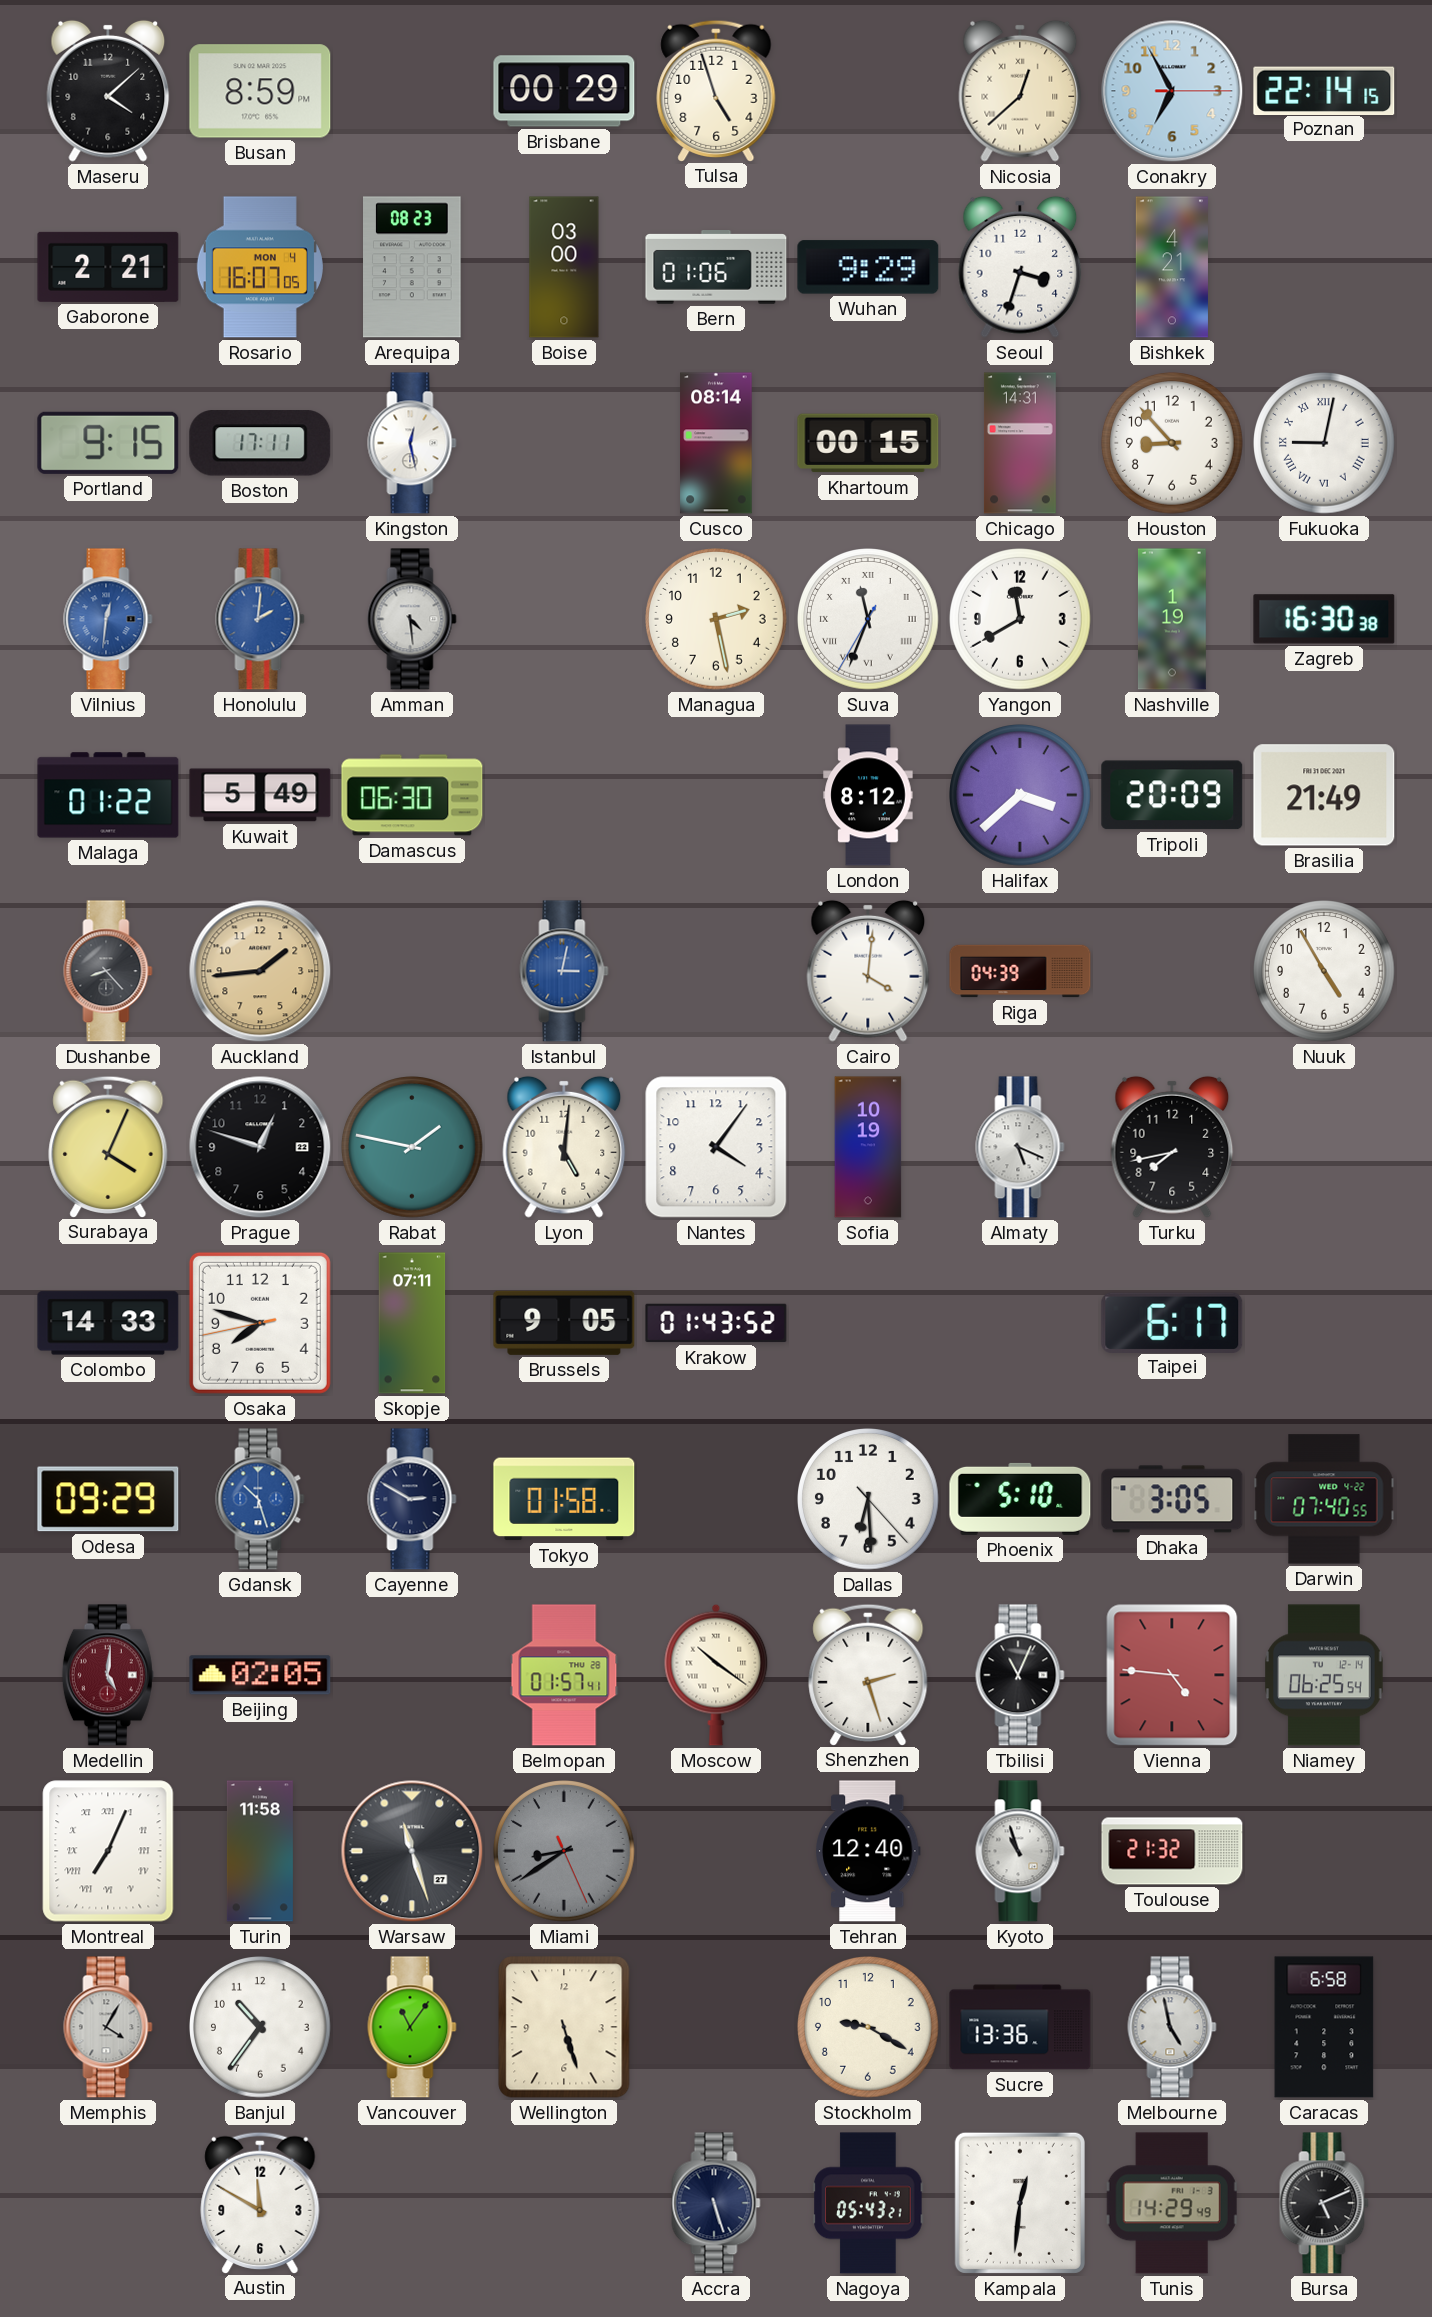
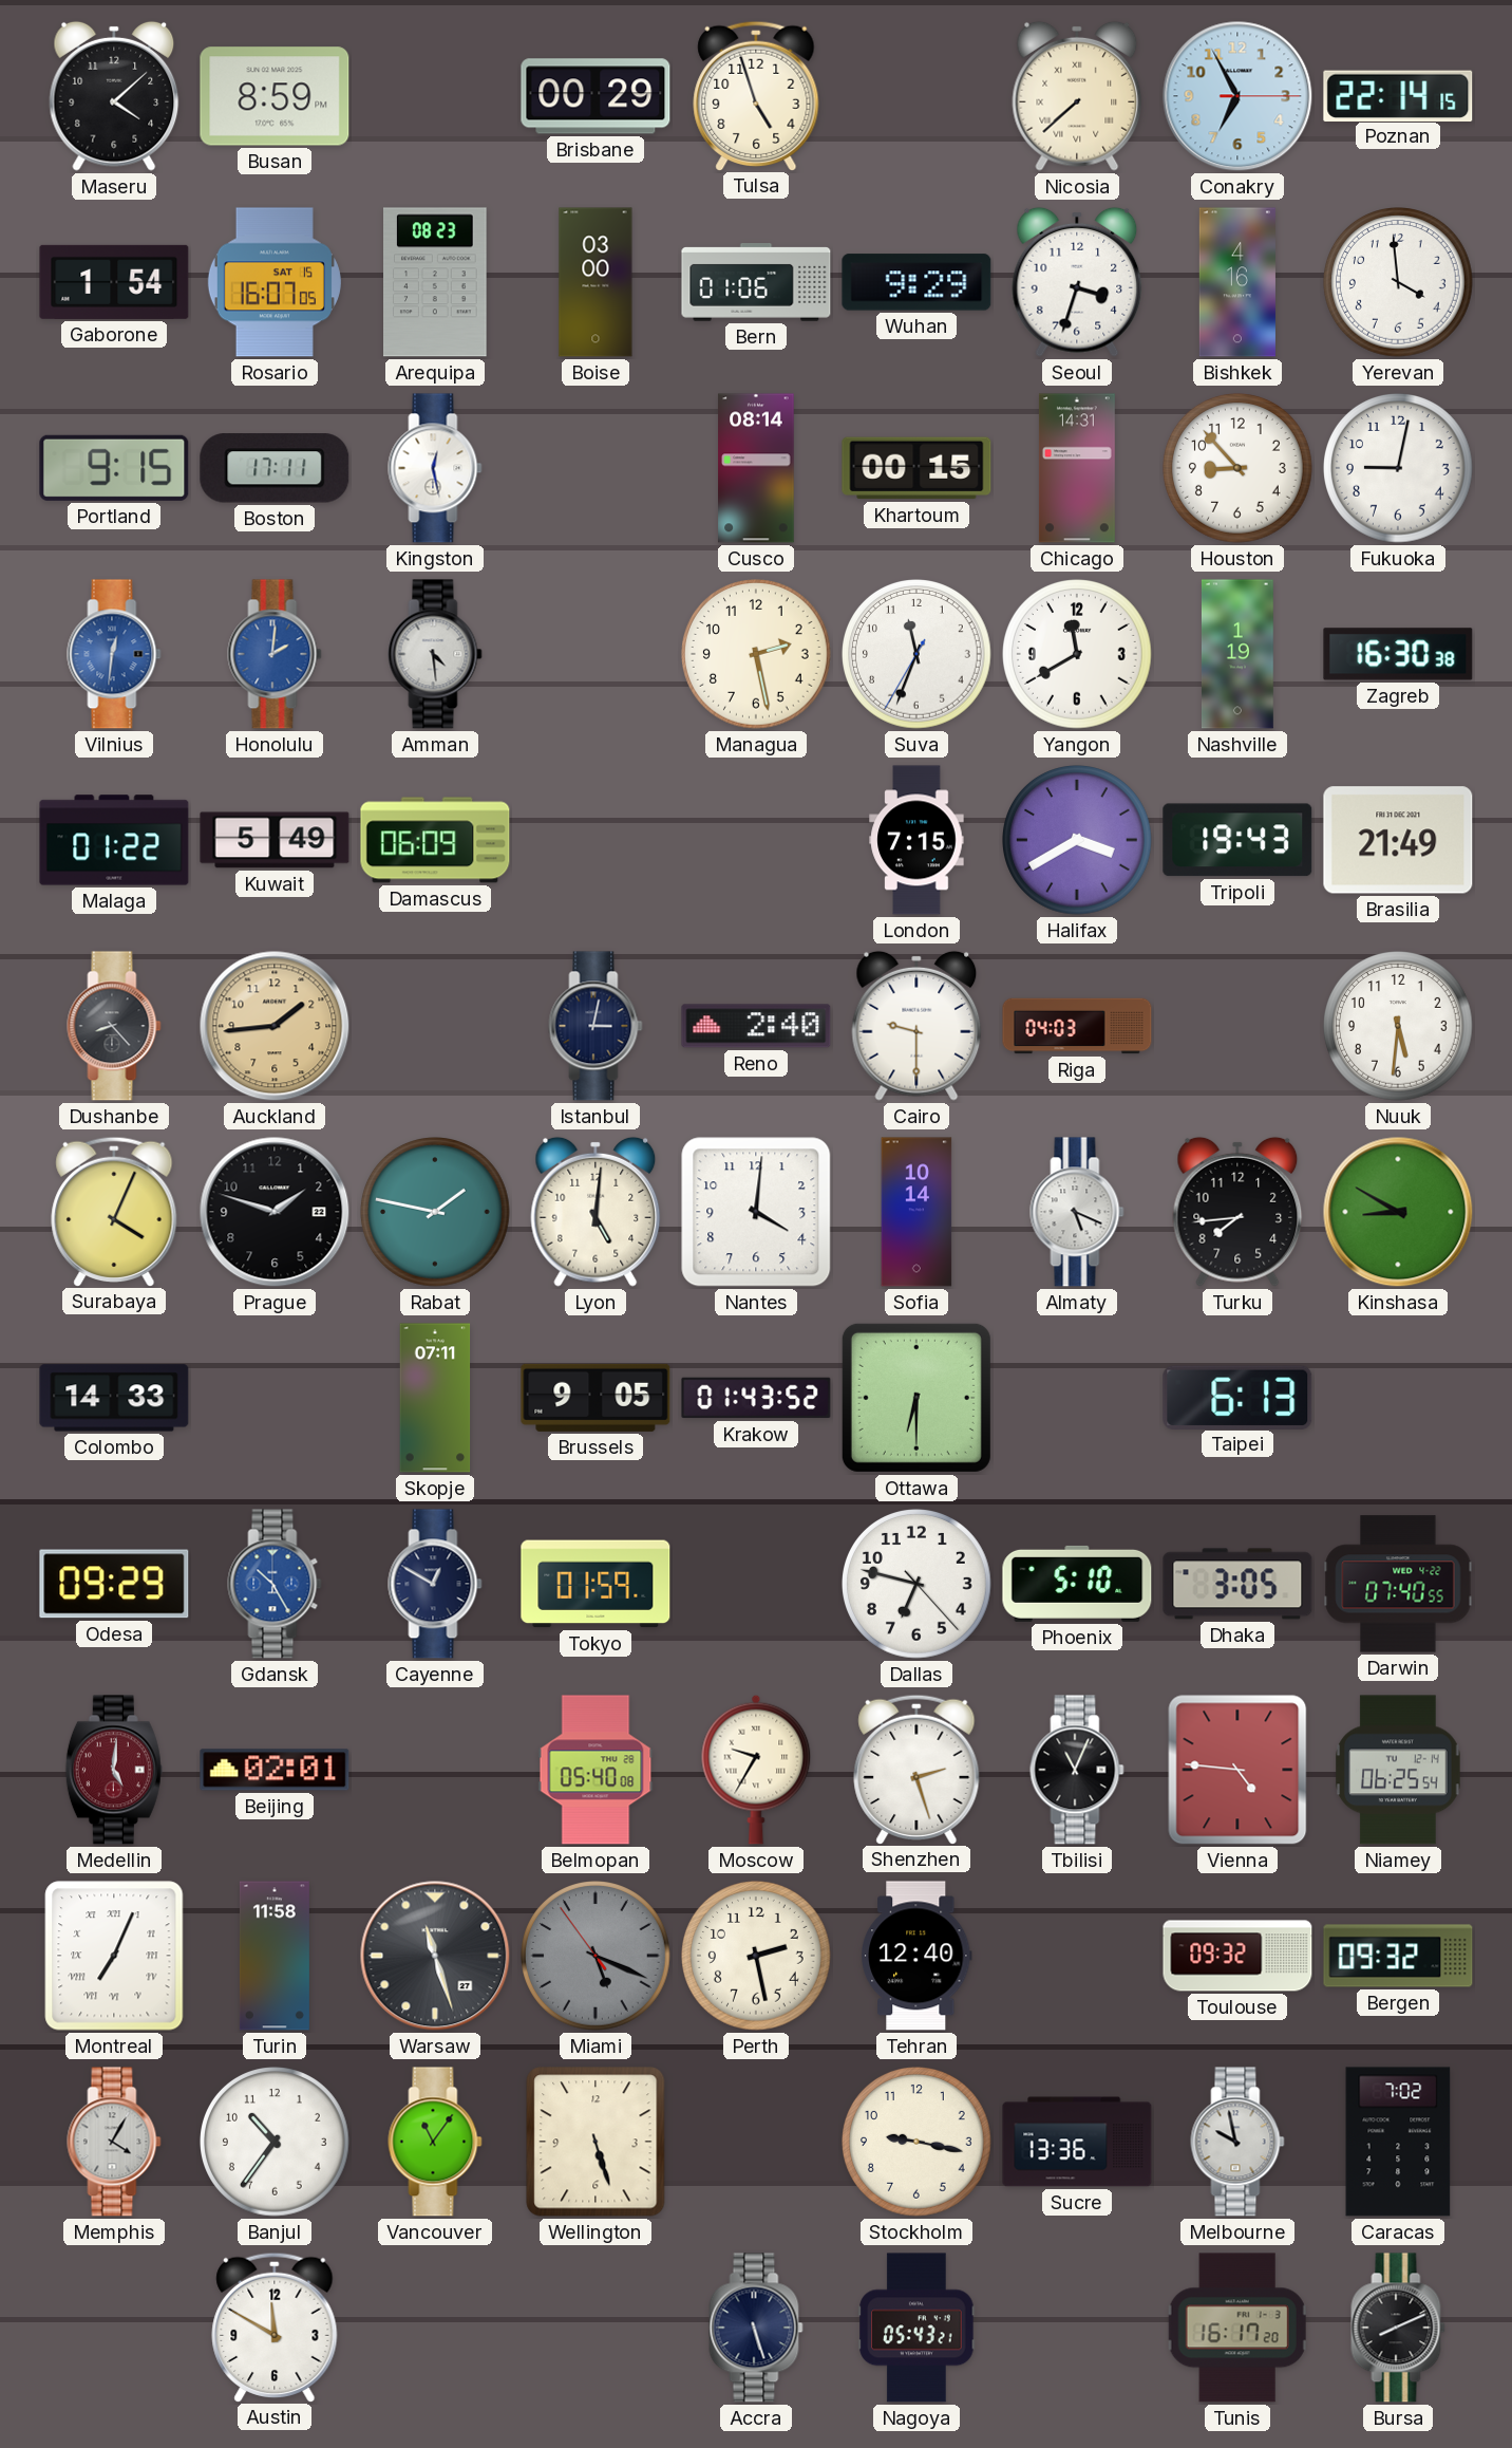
Nicosia: 12:38 -> 7:38 (1077, 96)
Gaborone: 2:21 -> 1:54 (114, 282)
Rosario date: MON 4 -> SAT 15 (275, 282)
Bishkek: 4:21 -> 4:16 (1237, 282)
Yerevan: none -> 3:59 (1399, 283)
Fukuoka numerals: Roman -> Arabic (1399, 469)
Suva numerals: Roman -> Arabic (918, 655)
Damascus: 06:30 -> 06:09 (435, 840)
London: 8:12 -> 7:15 (916, 840)
Halifax: 3:38 -> 3:40 (1078, 841)
Tripoli: 20:09 -> 19:43 (1237, 840)
Istanbul dial: blue -> navy (596, 1026)
Reno: none -> 2:40 (756, 1026)
Cairo: 4:01 -> 9:30 (916, 1026)
Riga: 04:39 -> 04:03 (1077, 1026)
Nuuk: 4:55 -> 5:31 (1399, 1027)
Prague: 12:48 -> 1:48 (275, 1212)
Nantes: 4:06 -> 4:01 (756, 1212)
Sofia: 10:19 -> 10:14 (916, 1212)
Turku: 7:43 -> 7:44 (1237, 1212)
Kinshasa: none -> 8:50 (1398, 1212)
Osaka: 7:47 -> none (260, 1323)
Ottawa: none -> 6:30 (916, 1398)
Taipei: 6:17 -> 6:13 (1237, 1397)
Gdansk: 10:27 -> 10:25 (275, 1584)
Cayenne: 2:50 -> 12:50 (435, 1584)
Tokyo: 01:58 -> 01:59 (596, 1584)
Dallas: 6:29 -> 6:47 (918, 1585)
Beijing: 02:05 -> 02:01 (275, 1770)
Belmopan: 01:57 -> 05:40 (596, 1770)
Moscow: 10:21 -> 9:35 (756, 1770)
Miami: 8:39 -> 5:18 (597, 1957)
Perth: none -> 2:28 (757, 1957)
Kyoto: 10:57 -> none (1020, 1851)
Toulouse: 21:32 -> 09:32 (1237, 1956)
Bergen: none -> 09:32 (1398, 1956)
Stockholm: 9:20 -> 9:17 (918, 2143)
Melbourne: 4:58 -> 9:58 (1237, 2142)
Caracas: 6:58 -> 7:02 (1398, 2142)
Kampala: 12:31 -> none (1020, 2203)
Tunis: 14:29 -> 16:17 (1237, 2328)
Bursa: 5:11 -> 8:11 (1398, 2328)
